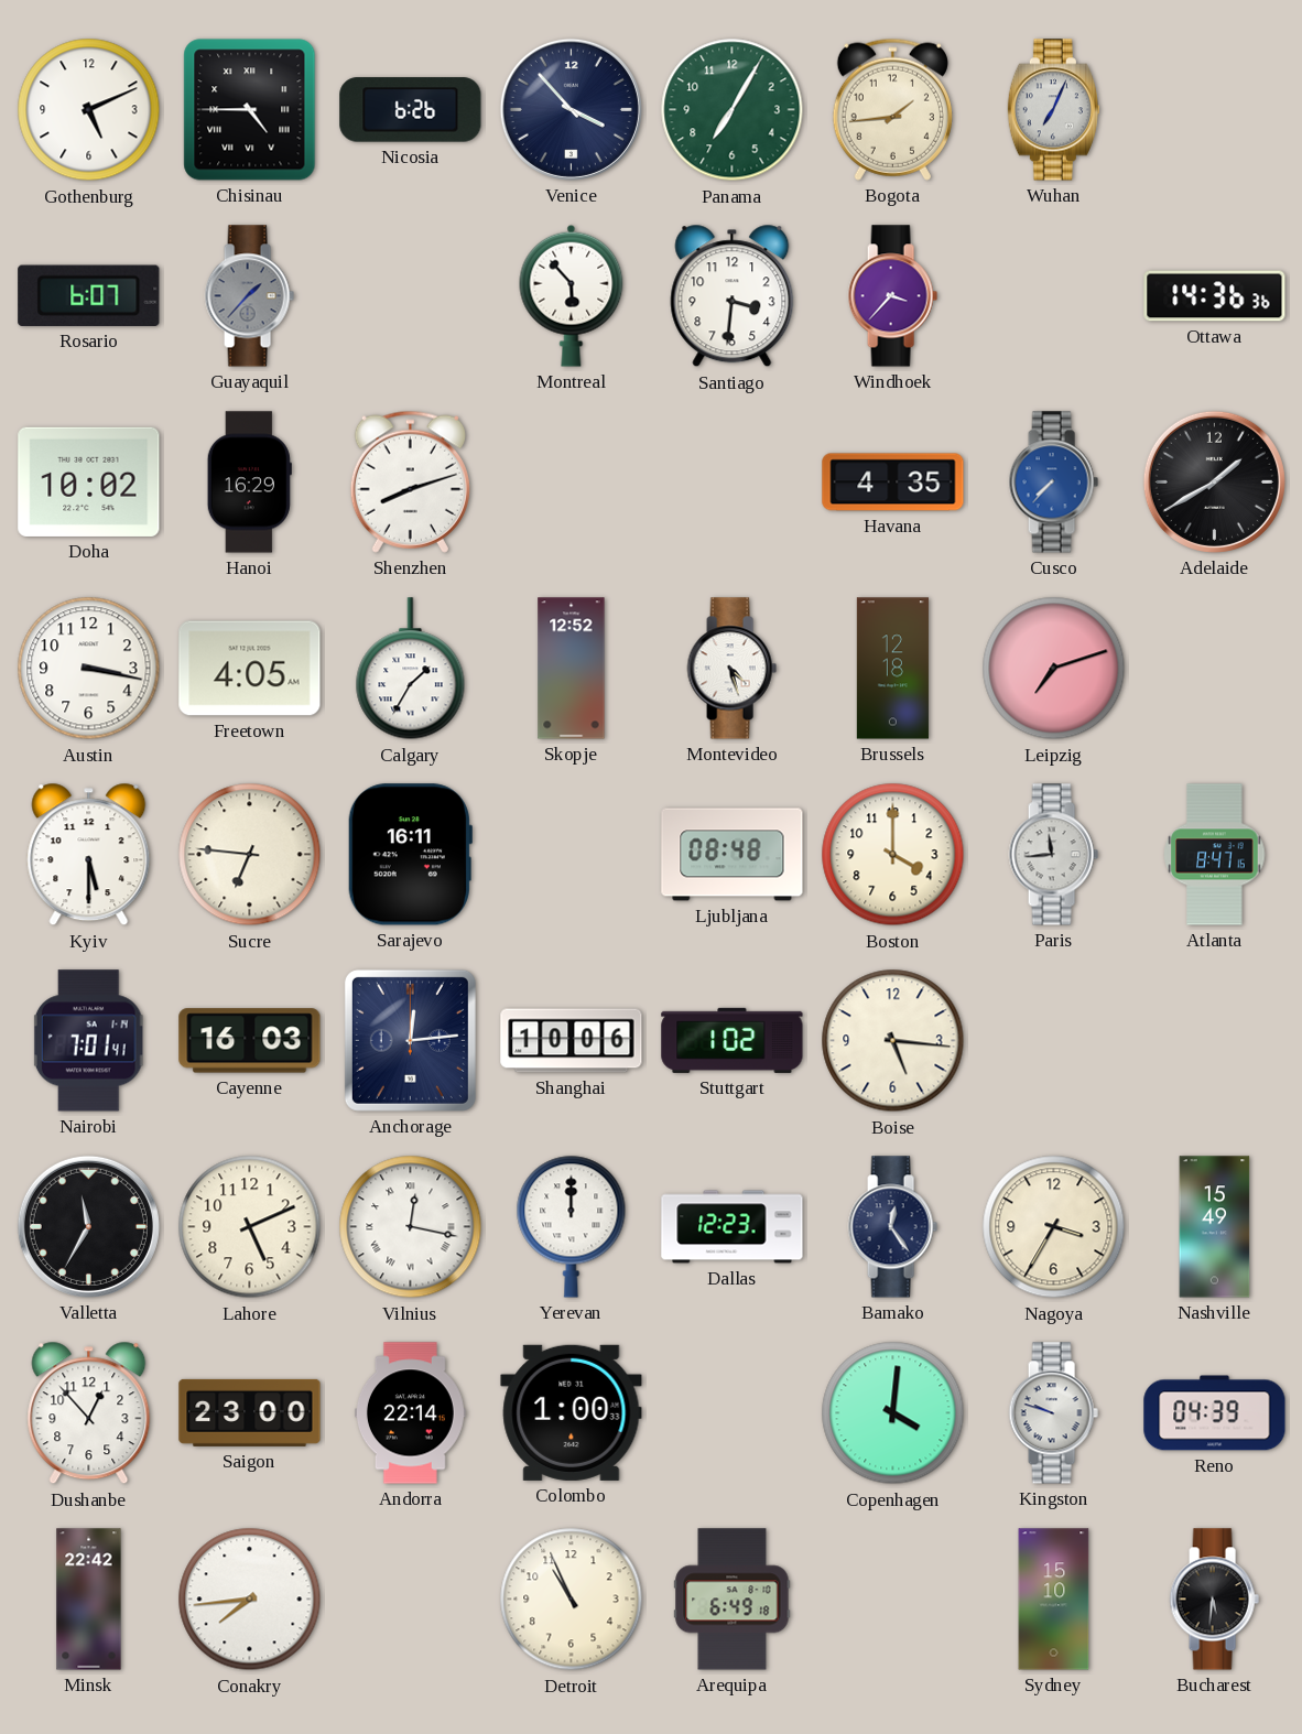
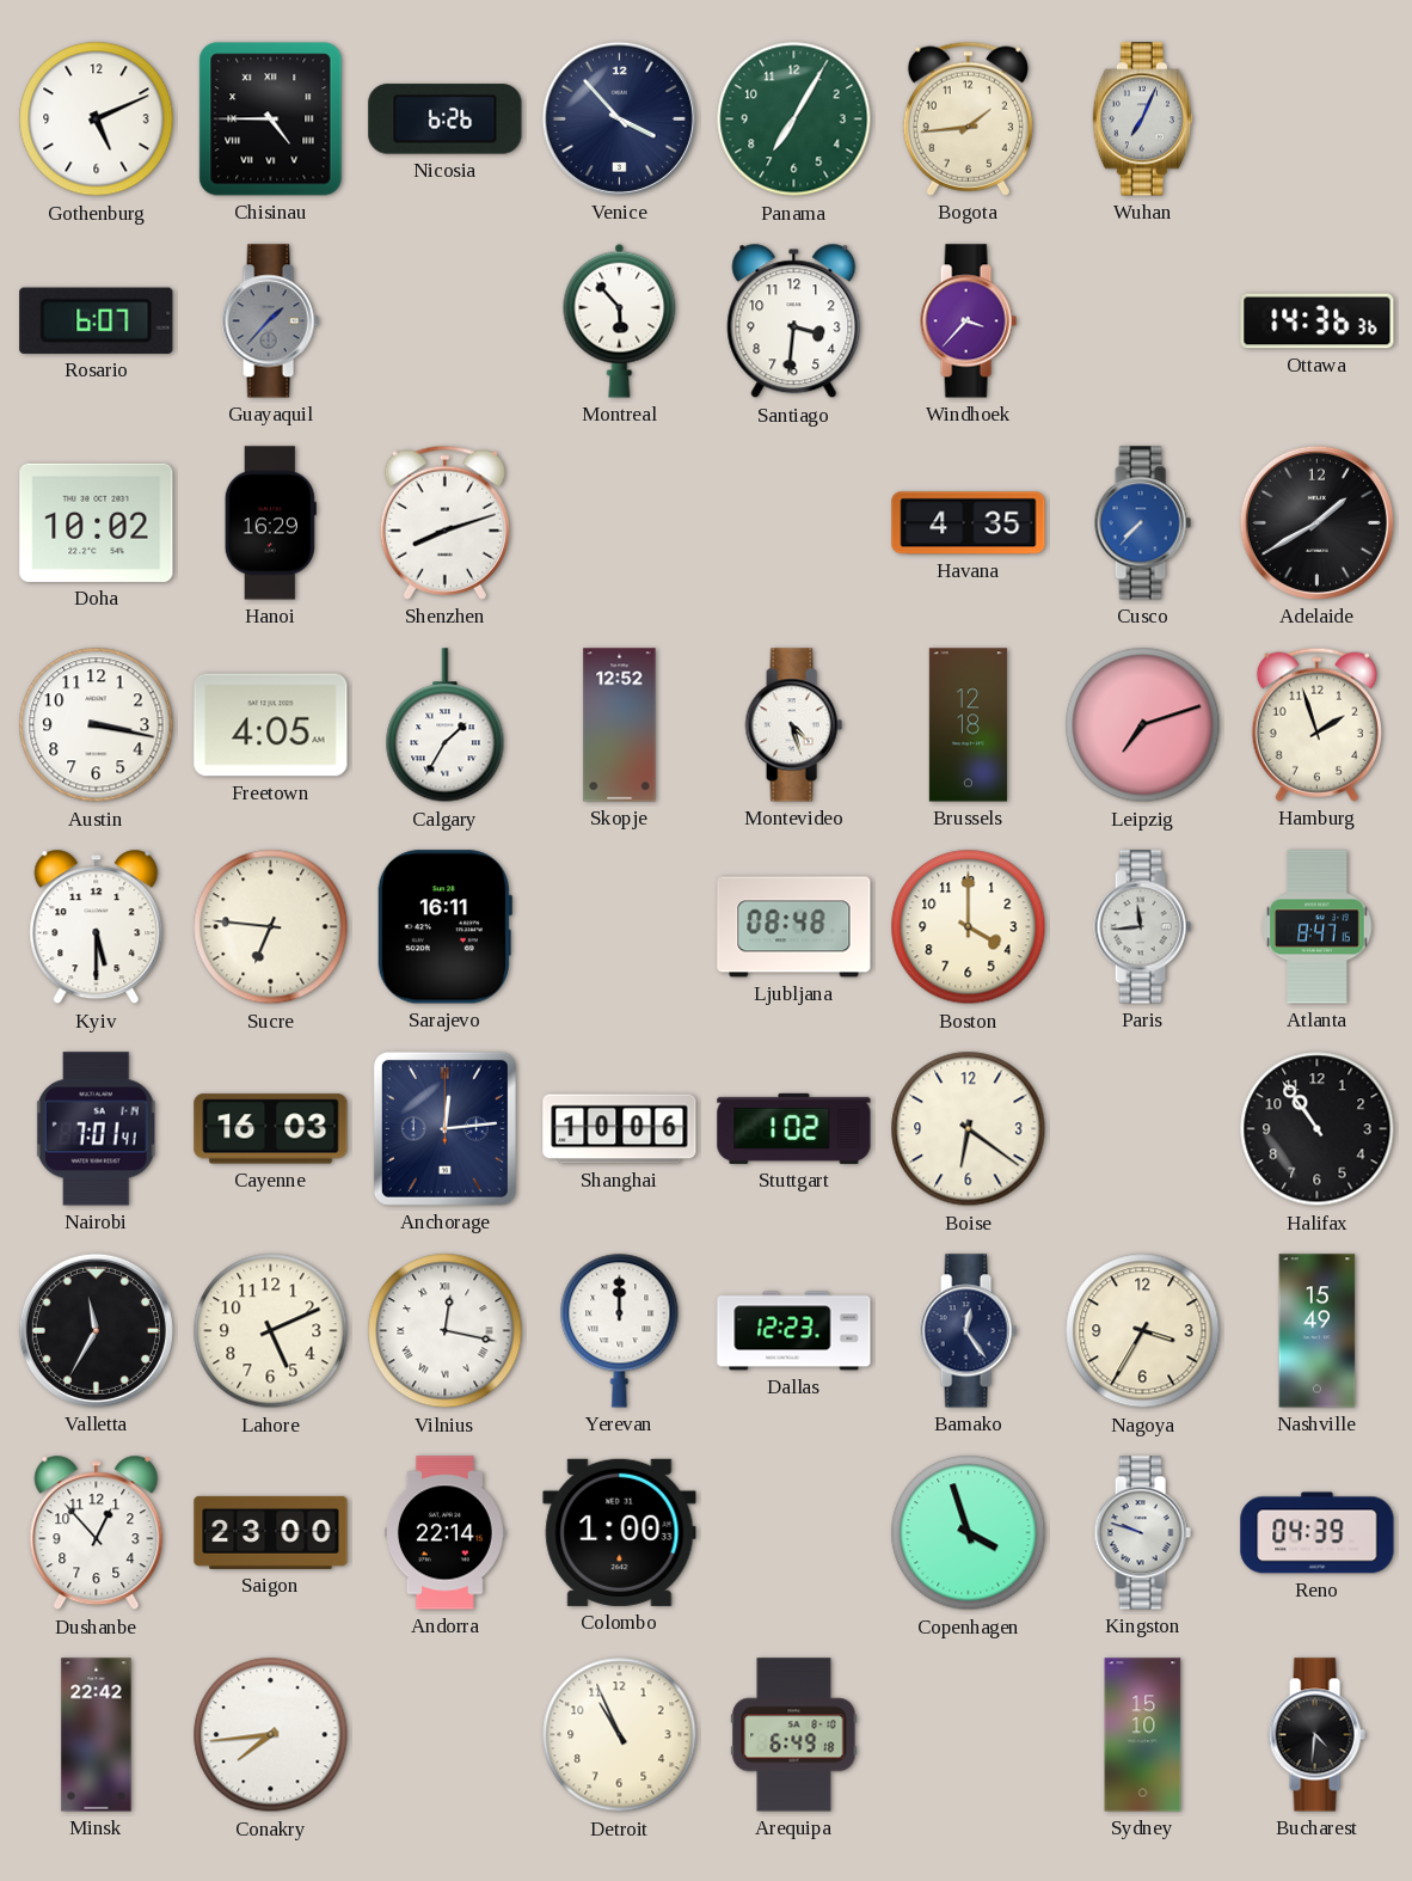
Hamburg: none -> 1:57 (1316, 724)
Boise: 5:16 -> 6:21 (969, 1129)
Halifax: none -> 10:54 (1318, 1129)
Copenhagen: 4:01 -> 3:57 (969, 1533)
Bucharest: 5:31 -> 4:31 (1316, 1735)
